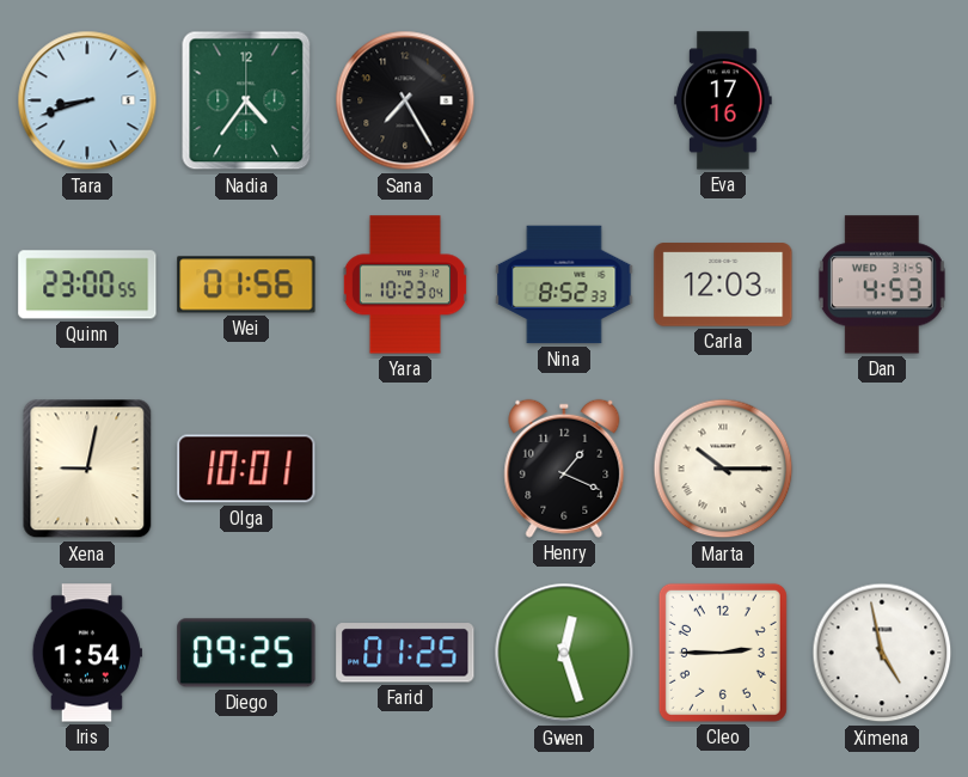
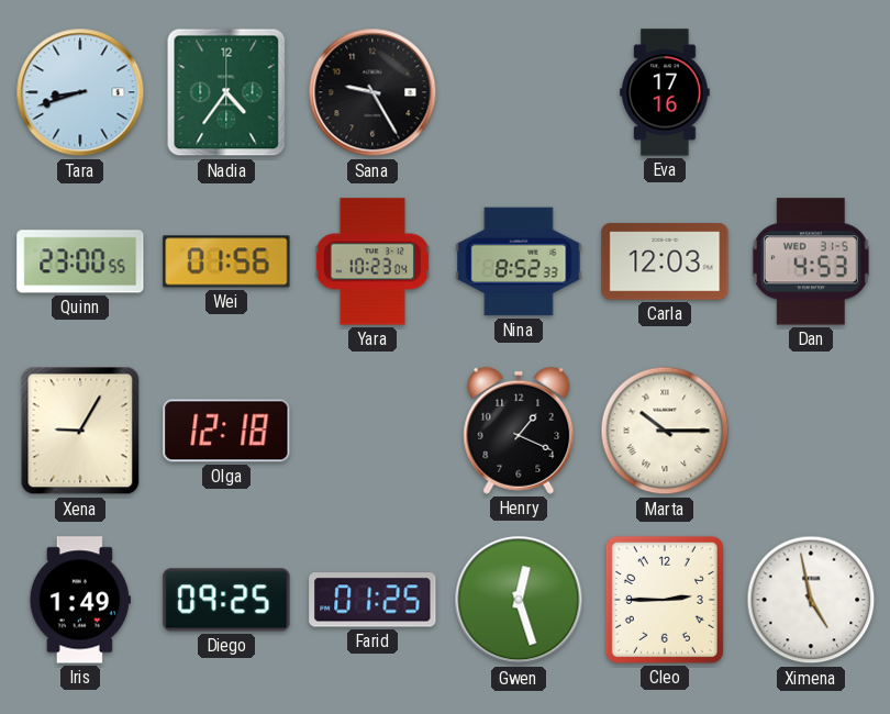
Sana: 7:25 -> 9:25 (372, 92)
Xena: 9:02 -> 9:05 (80, 431)
Olga: 10:01 -> 12:18 (226, 431)
Iris: 1:54 -> 1:49 (80, 600)
